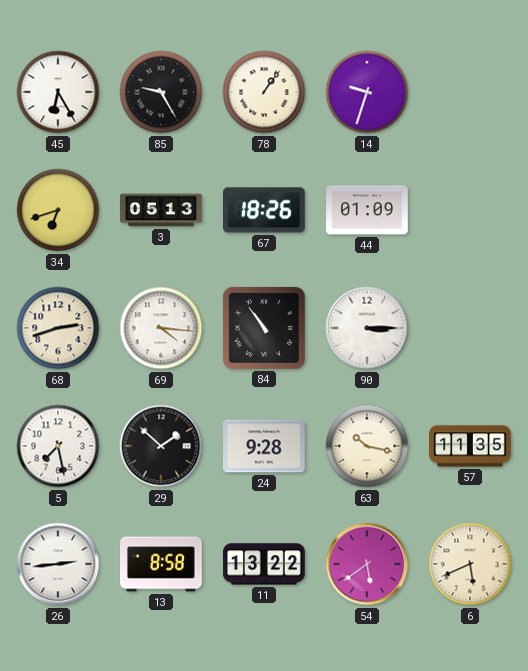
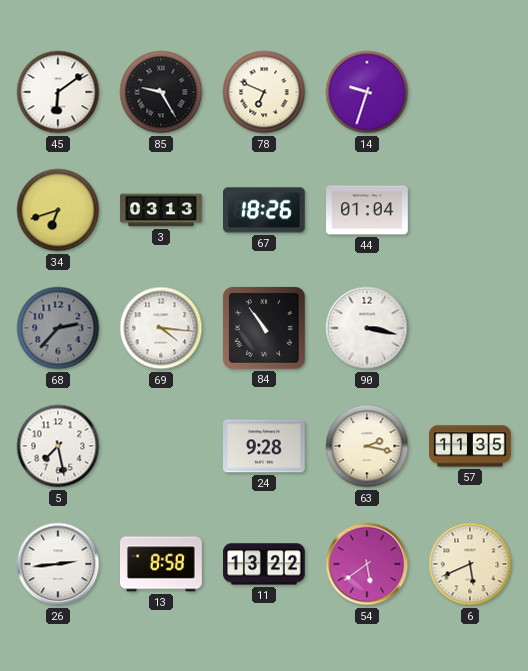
45: 6:25 -> 6:09 (58, 92)
78: 1:06 -> 6:49 (264, 92)
3: 05:13 -> 03:13 (161, 210)
44: 01:09 -> 01:04 (367, 210)
68: 2:42 -> 2:37 (58, 328)
68 dial: cream -> grey (58, 328)
90: 3:15 -> 3:17 (367, 328)
29: 1:52 -> none (161, 446)
63: 10:17 -> 2:17 (367, 446)
